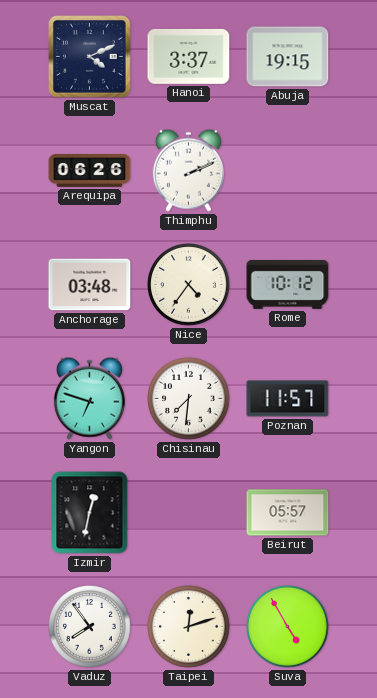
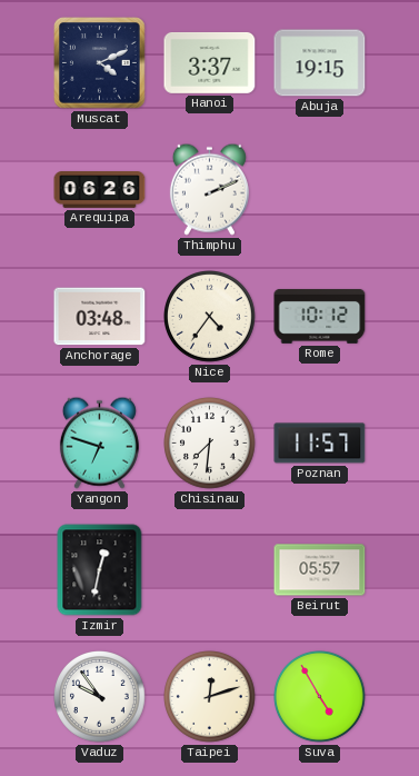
Vaduz: 7:54 -> 9:54 (100, 697)
